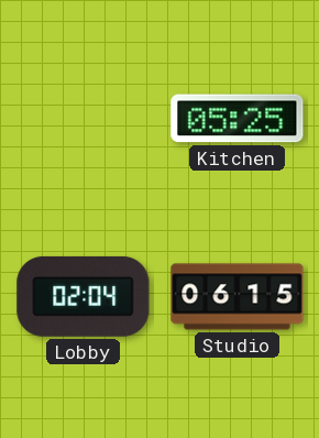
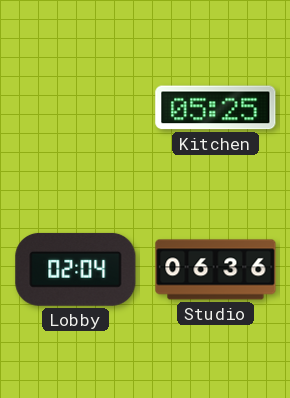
Studio: 06:15 -> 06:36 (216, 270)
